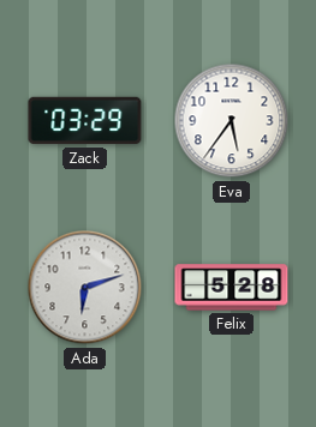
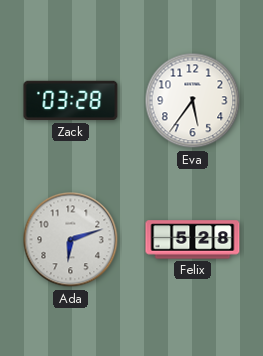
Zack: 03:29 -> 03:28 (71, 101)
